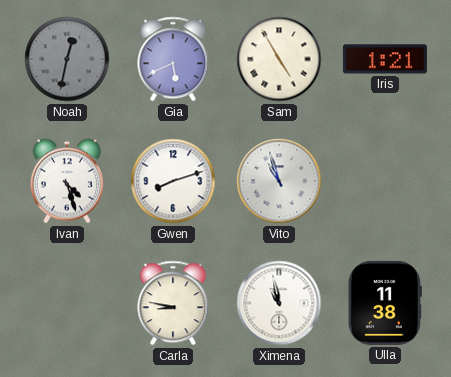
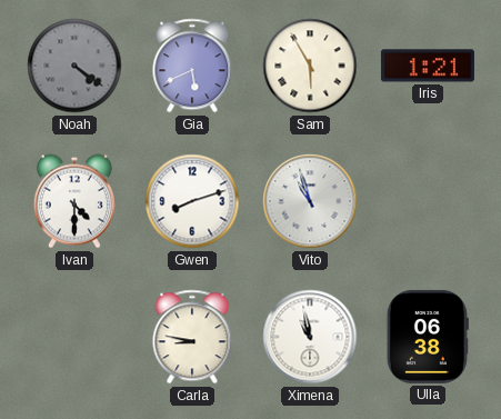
Noah: 12:32 -> 4:21 (74, 66)
Sam: 4:55 -> 5:55 (310, 66)
Ivan: 4:27 -> 4:30 (74, 201)
Ulla: 11:38 -> 06:38 (428, 337)
